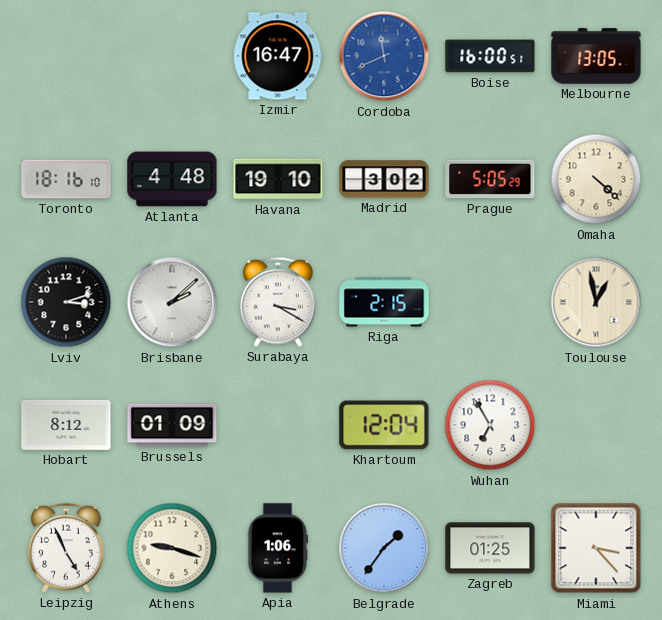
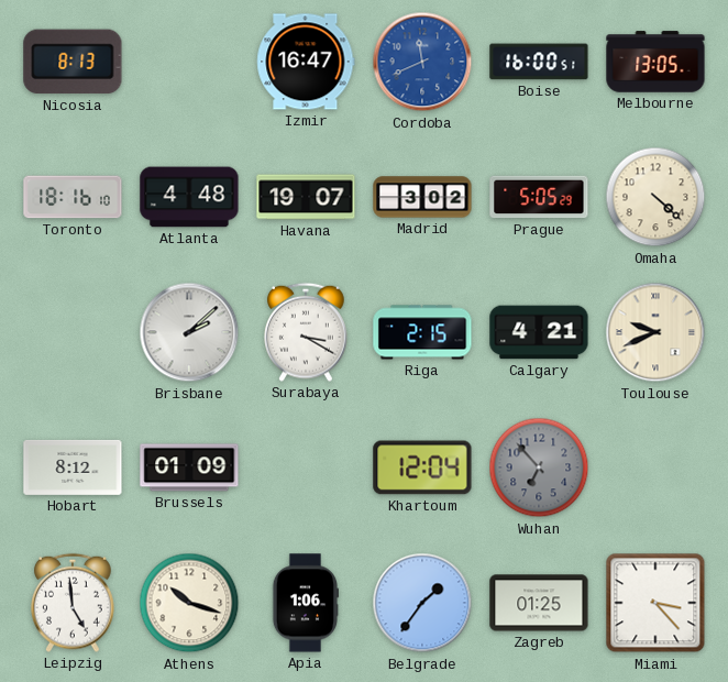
Nicosia: none -> 8:13 (73, 62)
Havana: 19:10 -> 19:07 (306, 197)
Lviv: 3:12 -> none (66, 302)
Calgary: none -> 4:21 (539, 332)
Toulouse: 12:58 -> 9:41 (655, 332)
Wuhan: 6:55 -> 6:53 (539, 468)
Wuhan dial: white -> grey (539, 468)
Leipzig: 4:56 -> 4:59 (74, 603)
Athens: 9:18 -> 10:18 (189, 603)
